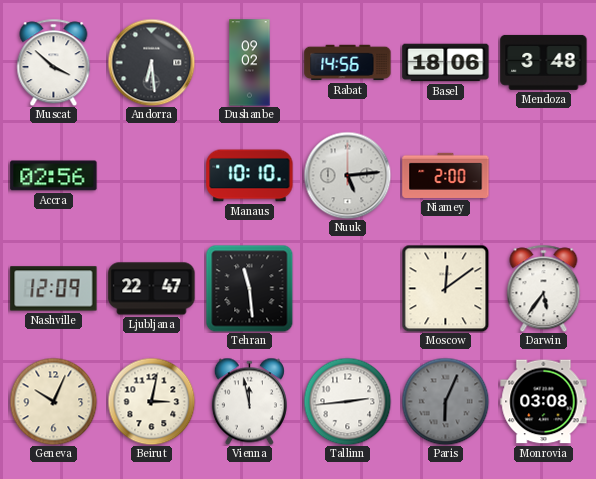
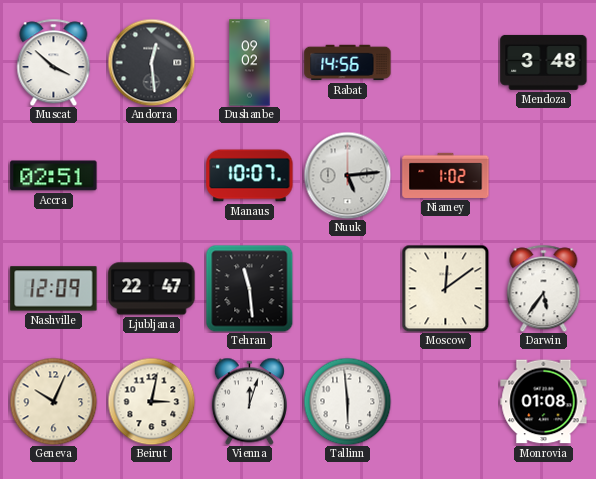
Andorra: 6:29 -> 12:29 (151, 62)
Basel: 18:06 -> none (446, 63)
Accra: 02:56 -> 02:51 (54, 176)
Manaus: 10:10 -> 10:07 (250, 176)
Niamey: 2:00 -> 1:02 (446, 175)
Vienna: 11:58 -> 12:03 (249, 401)
Tallinn: 2:44 -> 5:59 (347, 401)
Paris: 6:04 -> none (445, 401)
Monrovia: 03:08 -> 01:08 (544, 402)
